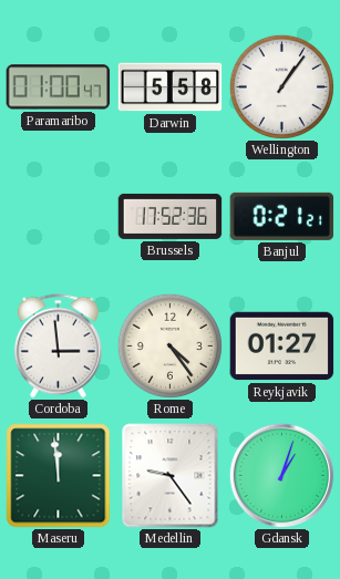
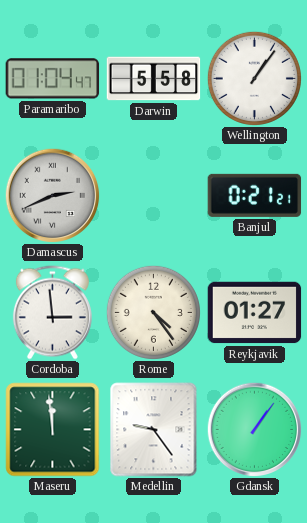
Paramaribo: 01:00 -> 01:04 (53, 79)
Damascus: none -> 2:41 (52, 195)
Brussels: 17:52 -> none (171, 216)
Gdansk: 1:03 -> 1:06 (254, 429)
